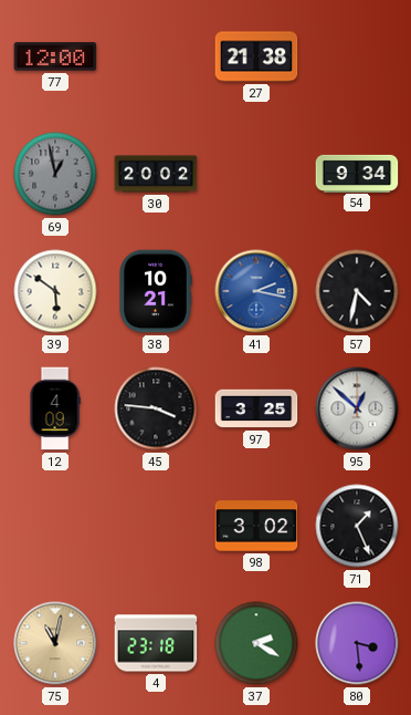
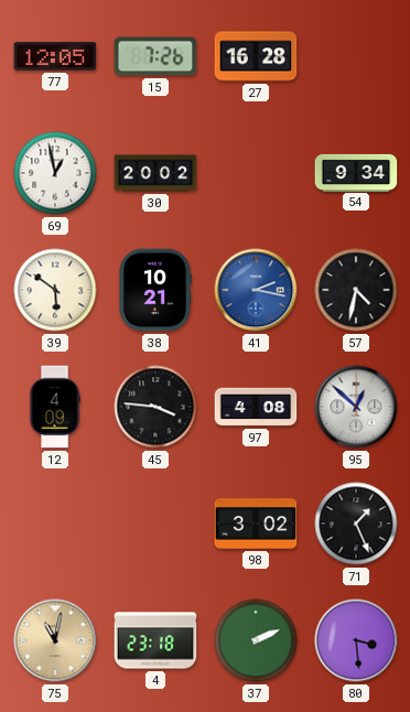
77: 12:00 -> 12:05 (55, 56)
15: none -> 7:26 (155, 56)
27: 21:38 -> 16:28 (256, 56)
69 dial: grey -> white (55, 173)
97: 3:25 -> 4:08 (256, 407)
37: 2:20 -> 2:11 (256, 640)
